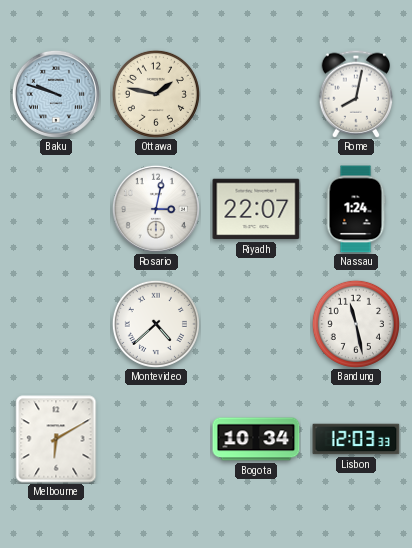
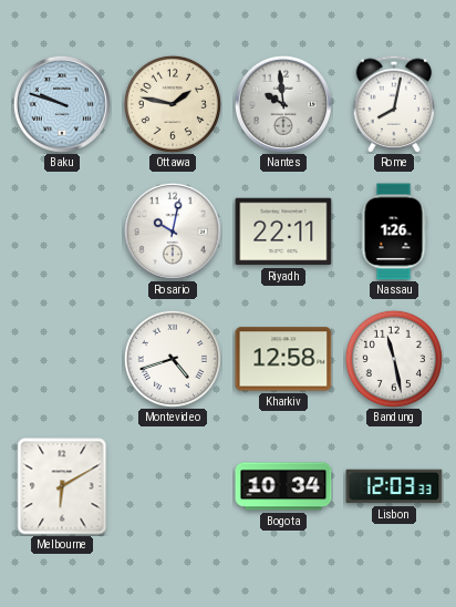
Nantes: none -> 9:59 (283, 104)
Rosario: 3:02 -> 10:02 (173, 232)
Riyadh: 22:07 -> 22:11 (283, 232)
Nassau: 1:24 -> 1:26 (394, 232)
Montevideo: 4:38 -> 4:42 (173, 359)
Kharkiv: none -> 12:58 (283, 359)
